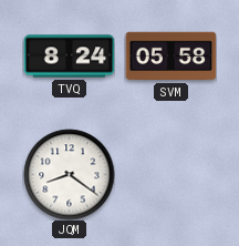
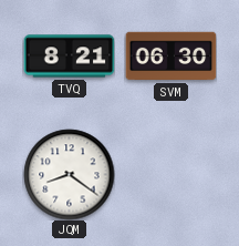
TVQ: 8:24 -> 8:21 (69, 57)
SVM: 05:58 -> 06:30 (170, 57)
